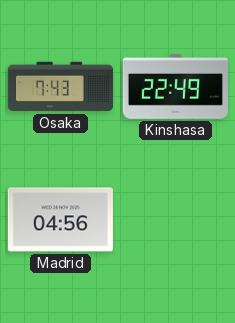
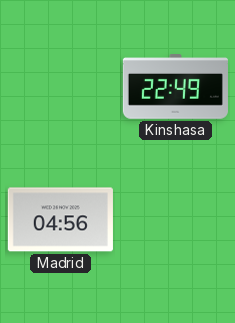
Osaka: 7:43 -> none (60, 87)
